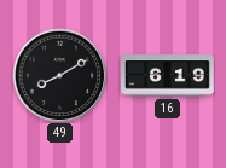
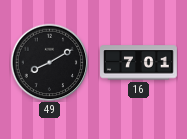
16: 6:19 -> 7:01 (139, 63)
